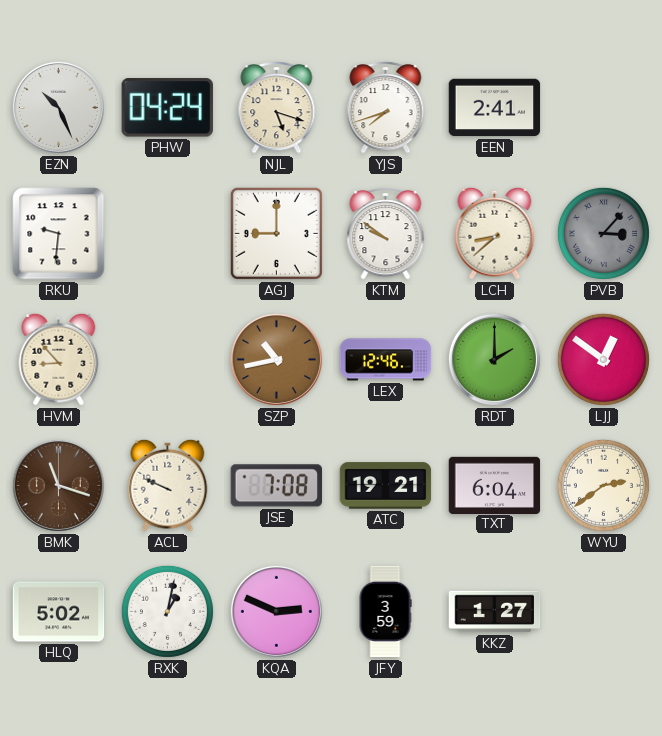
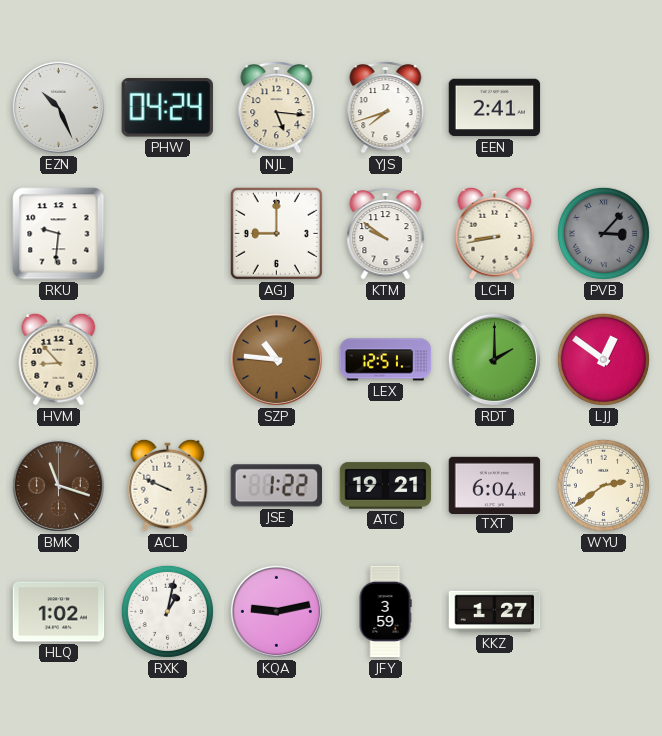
NJL: 5:18 -> 5:16 (277, 108)
LCH: 8:38 -> 8:43 (495, 233)
SZP: 10:43 -> 10:46 (276, 359)
LEX: 12:46 -> 12:51 (386, 360)
JSE: 7:08 -> 1:22 (276, 486)
HLQ: 5:02 -> 1:02 (59, 612)
KQA: 2:49 -> 9:13 (276, 611)
